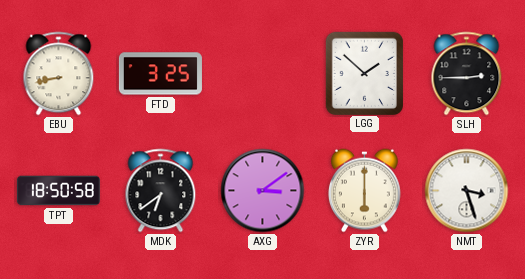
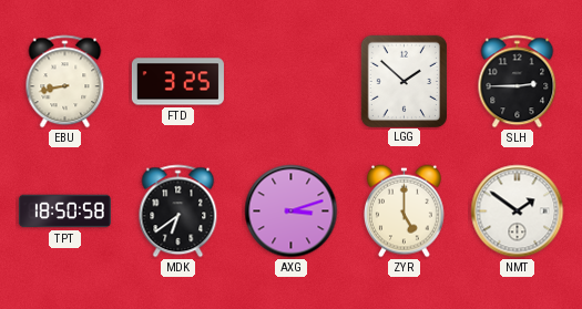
AXG: 3:09 -> 3:12 (292, 212)
ZYR: 6:00 -> 5:00 (404, 212)
NMT: 3:27 -> 1:51 (518, 212)
